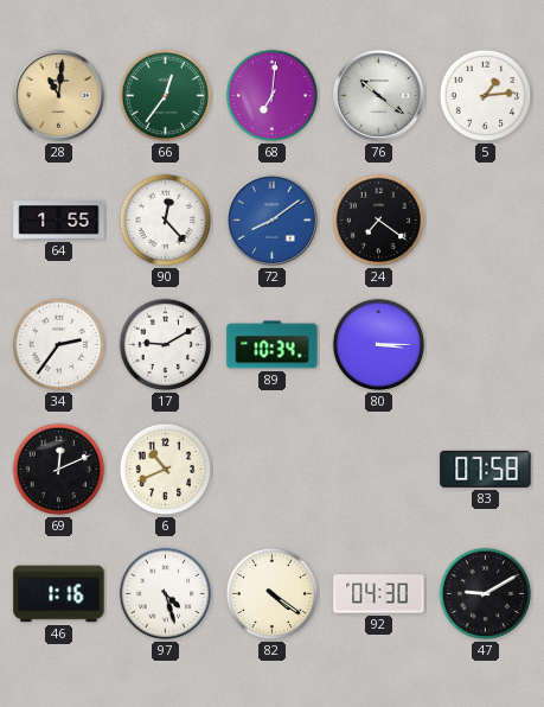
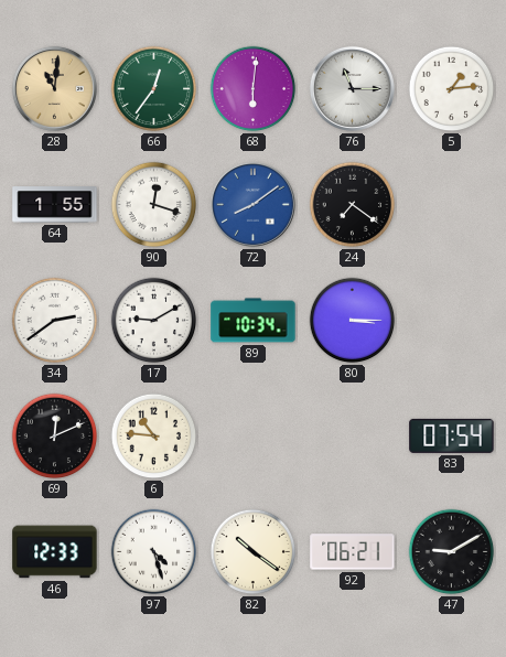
68: 7:01 -> 6:01 (254, 89)
76: 10:21 -> 11:15 (352, 88)
90: 12:23 -> 12:18 (154, 205)
34: 2:36 -> 2:39 (55, 321)
6: 10:41 -> 10:46 (154, 437)
83: 07:58 -> 07:54 (452, 435)
46: 1:16 -> 12:33 (55, 552)
82: 4:21 -> 10:21 (254, 552)
92: 04:30 -> 06:21 (353, 552)
